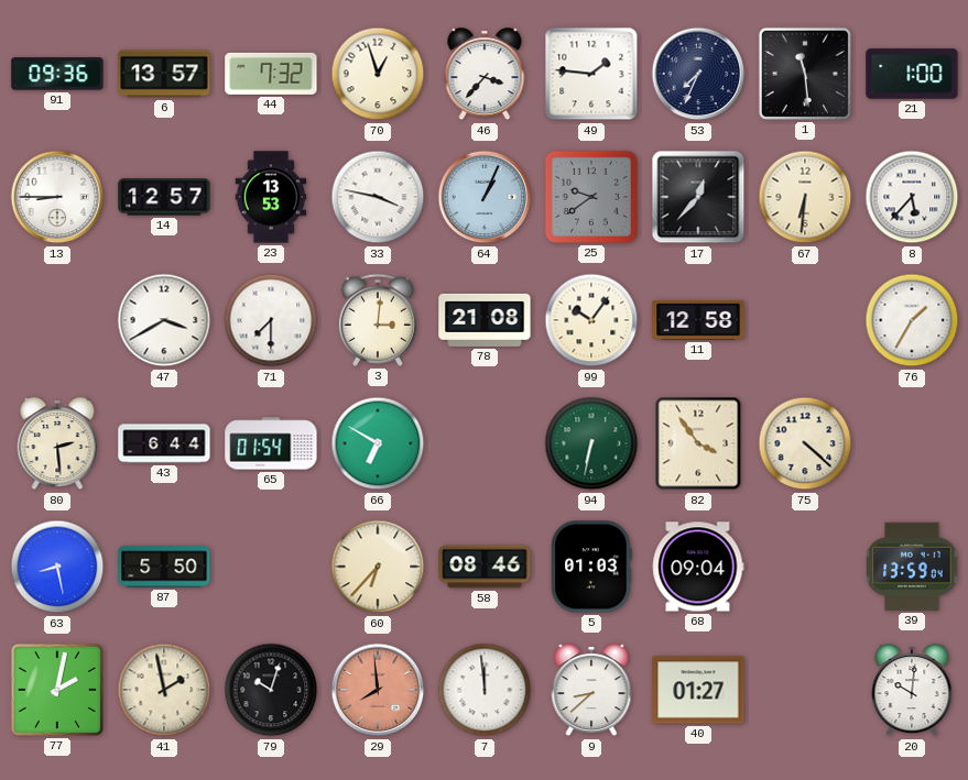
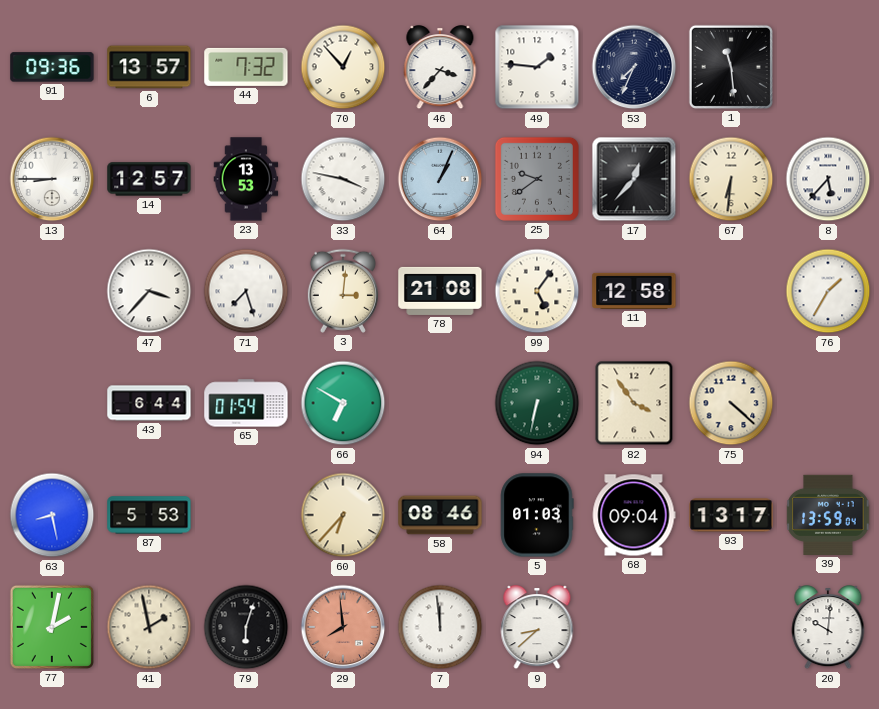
70: 12:57 -> 12:53 (343, 67)
21: 1:00 -> none (912, 74)
47: 3:40 -> 3:37 (149, 291)
71: 7:30 -> 7:27 (246, 291)
99: 10:06 -> 5:06 (537, 291)
80: 2:29 -> none (57, 444)
87: 5:50 -> 5:53 (149, 515)
93: none -> 13:17 (731, 515)
79: 10:03 -> 6:03 (246, 627)
40: 01:27 -> none (698, 690)
